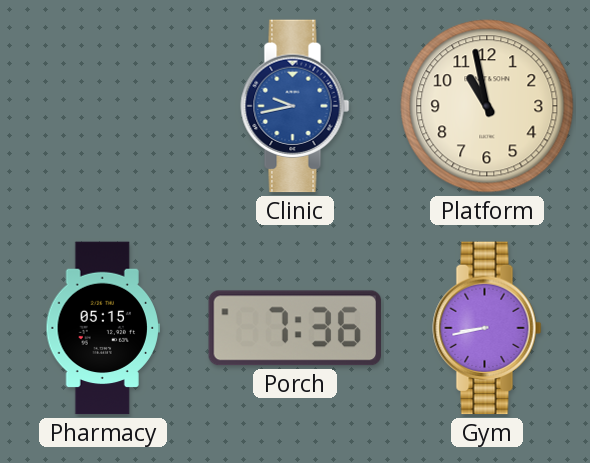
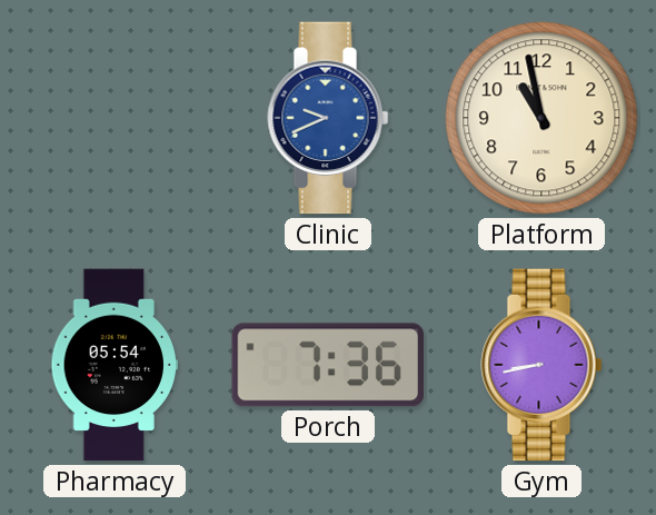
Clinic: 9:43 -> 9:41 (328, 118)
Pharmacy: 05:15 -> 05:54 (113, 365)
